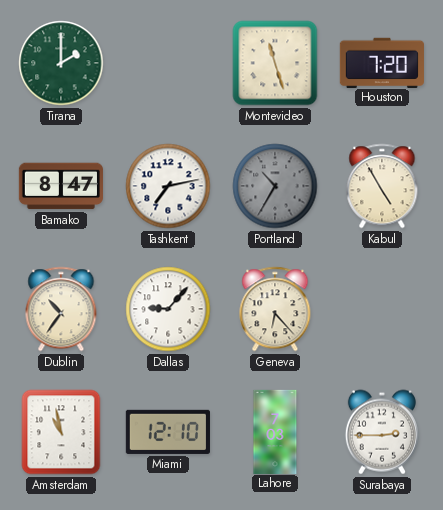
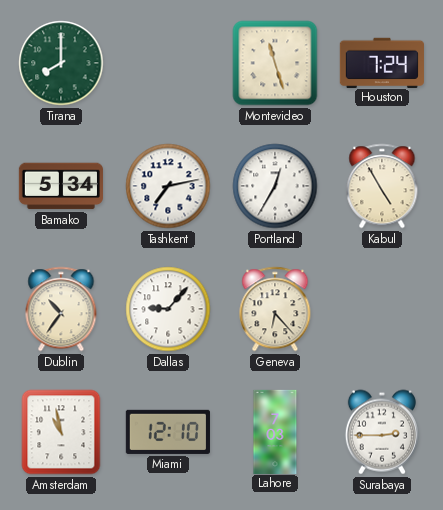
Tirana: 2:00 -> 8:00 (61, 63)
Houston: 7:20 -> 7:24 (382, 62)
Bamako: 8:47 -> 5:34 (61, 186)
Portland: 10:35 -> 12:35 (275, 186)
Portland dial: grey -> white (275, 186)
